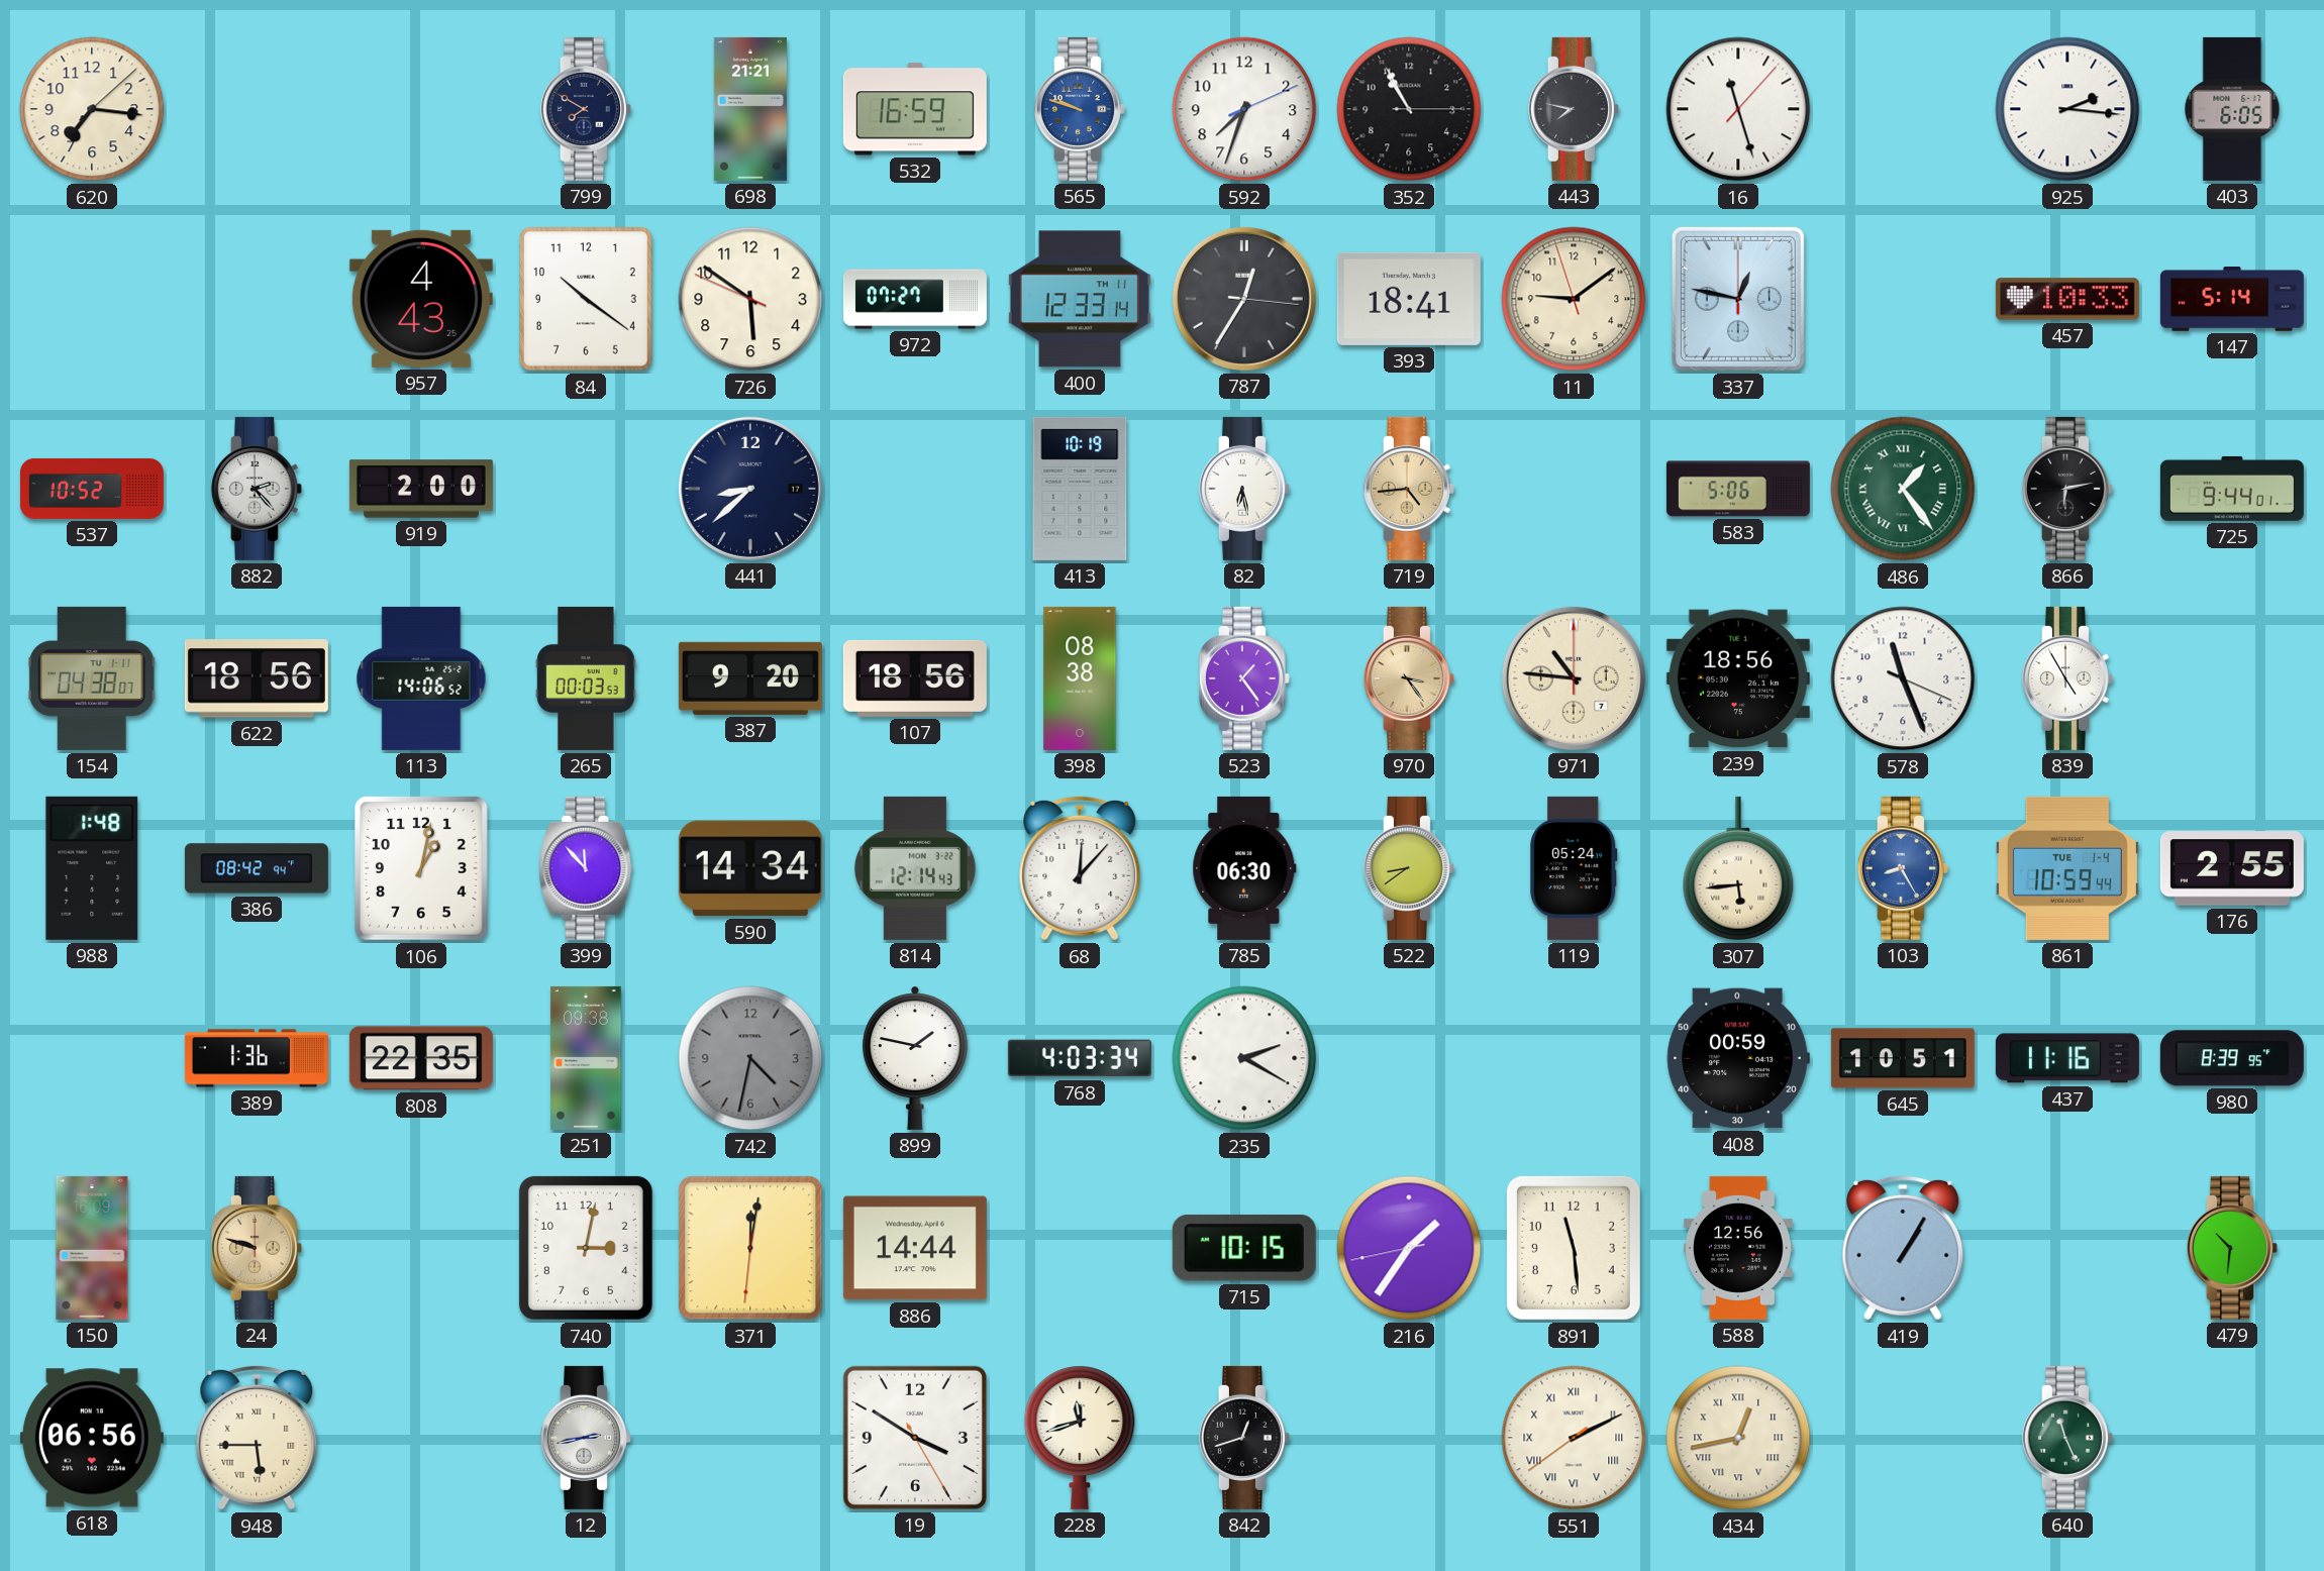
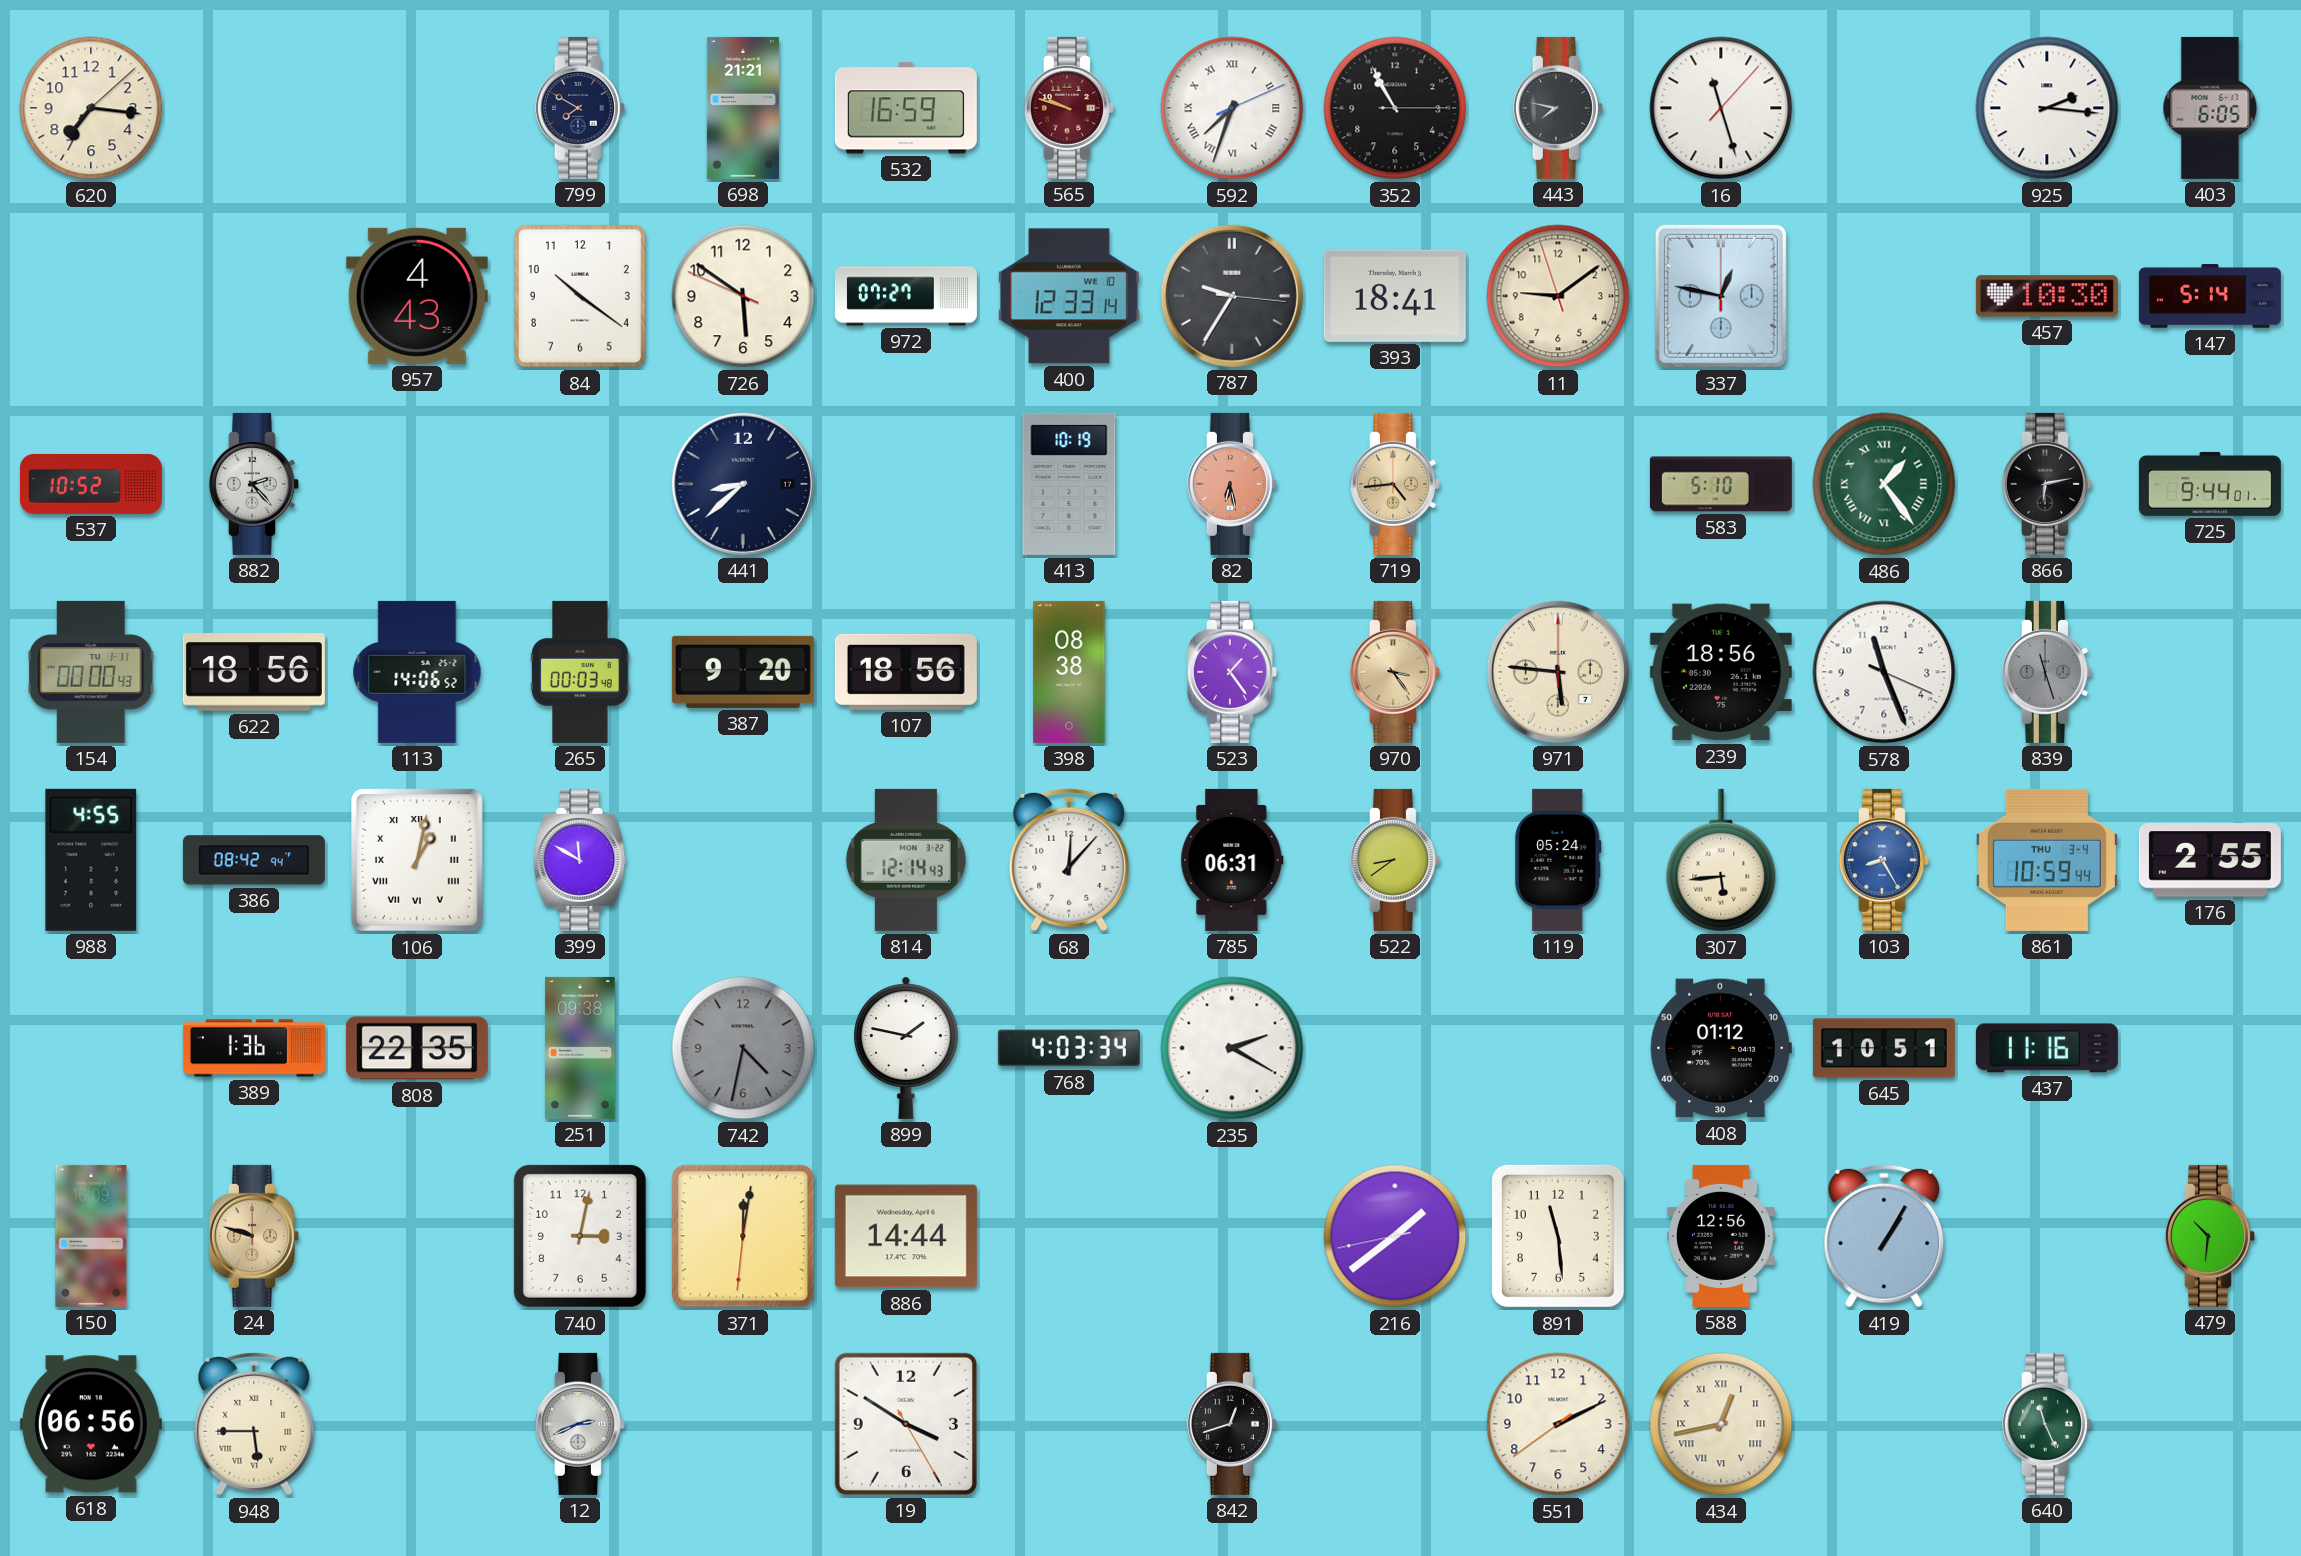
565 dial: blue -> burgundy (1069, 108)
592 numerals: Arabic -> Roman (1232, 108)
400 date: TH 11 -> WE 10 (1069, 296)
787: 12:35 -> 9:35 (1232, 296)
457: 10:33 -> 10:30 (2047, 296)
919: 2:00 -> none (421, 489)
82 dial: white -> salmon (1232, 484)
583: 5:06 -> 5:10 (1721, 484)
154: 04:38 -> 00:00 (91, 672)
265: 00:03:53 -> 00:03:48 (580, 672)
971: 10:46 -> 5:46 (1558, 672)
839: 4:55 -> 11:27 (2047, 672)
839 dial: white -> grey (2047, 672)
988: 1:48 -> 4:55 (91, 860)
106 numerals: Arabic -> Roman (418, 861)
399: 11:53 -> 11:50 (580, 860)
590: 14:34 -> none (750, 868)
785: 06:30 -> 06:31 (1232, 860)
861 date: TUE 1-4 -> THU 3-4 (2047, 860)
408: 00:59 -> 01:12 (1721, 1048)
980: 8:39 -> none (2232, 1058)
715: 10:15 -> none (1244, 1248)
216: 1:35 -> 1:38 (1395, 1236)
12: 2:43 -> 2:41 (580, 1424)
228: 11:42 -> none (1080, 1438)
551 numerals: Roman -> Arabic (1558, 1424)
